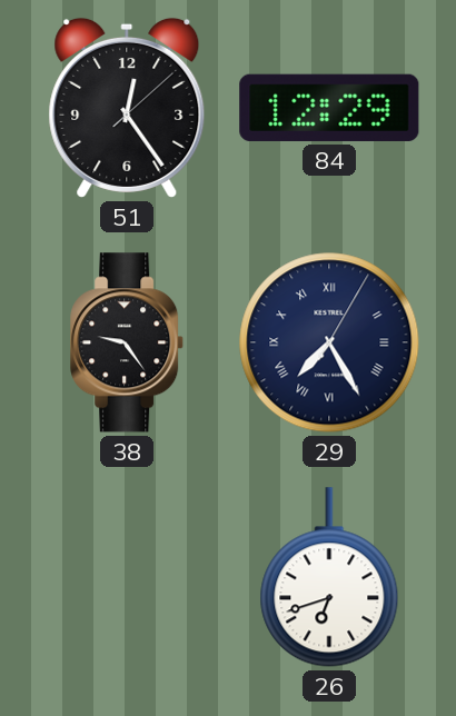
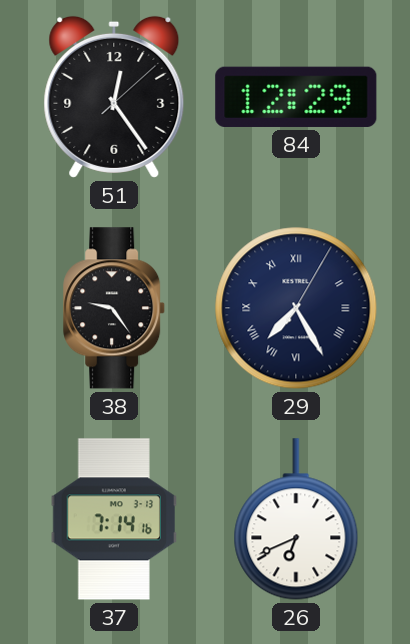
37: none -> 7:14 (113, 519)
26: 6:42 -> 6:41 (296, 519)
